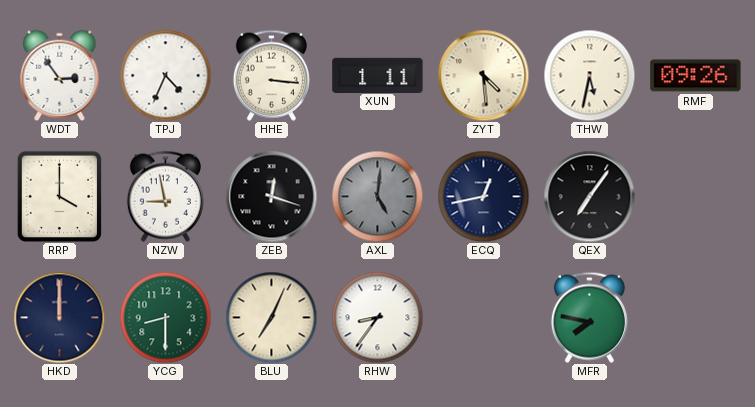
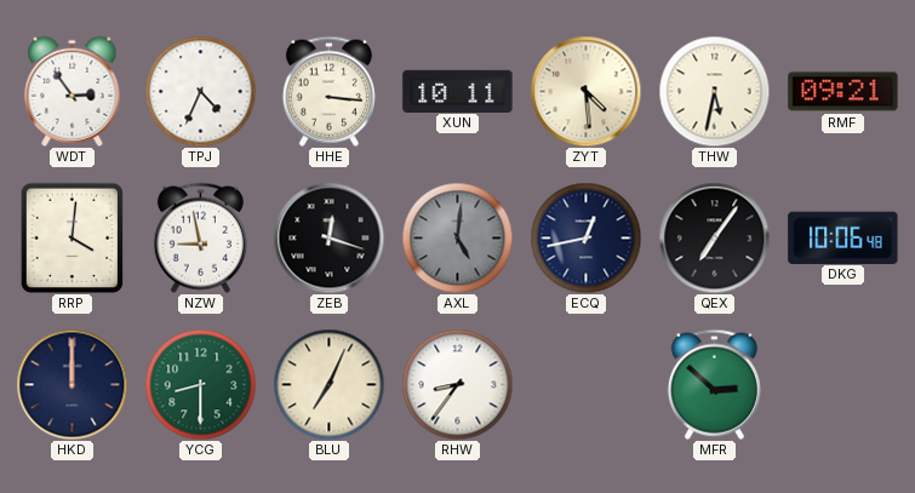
XUN: 1:11 -> 10:11 (458, 91)
RMF: 09:26 -> 09:21 (843, 92)
RRP: 4:00 -> 4:01 (72, 237)
DKG: none -> 10:06 (843, 237)
MFR: 7:47 -> 2:52 (714, 384)
